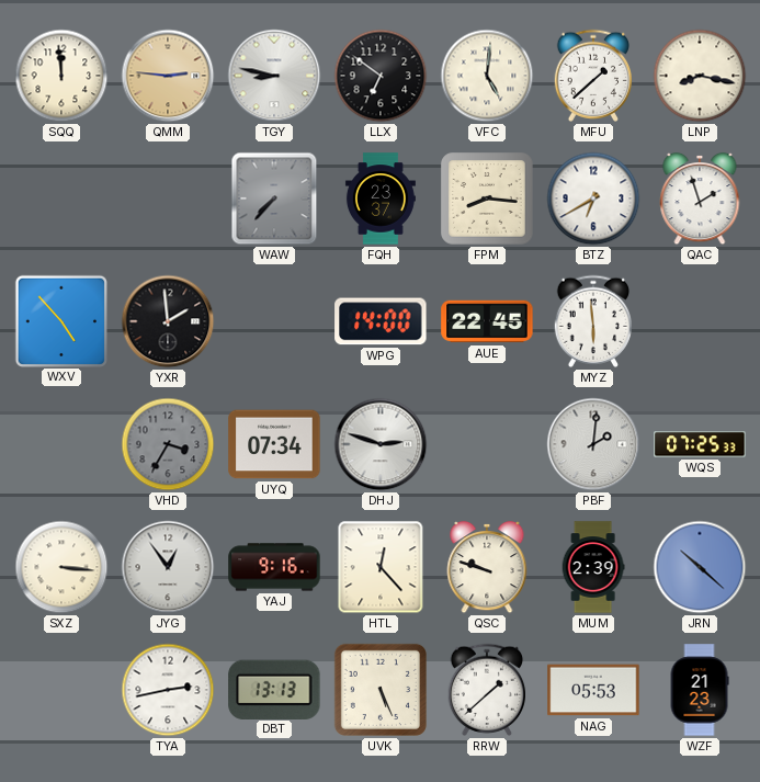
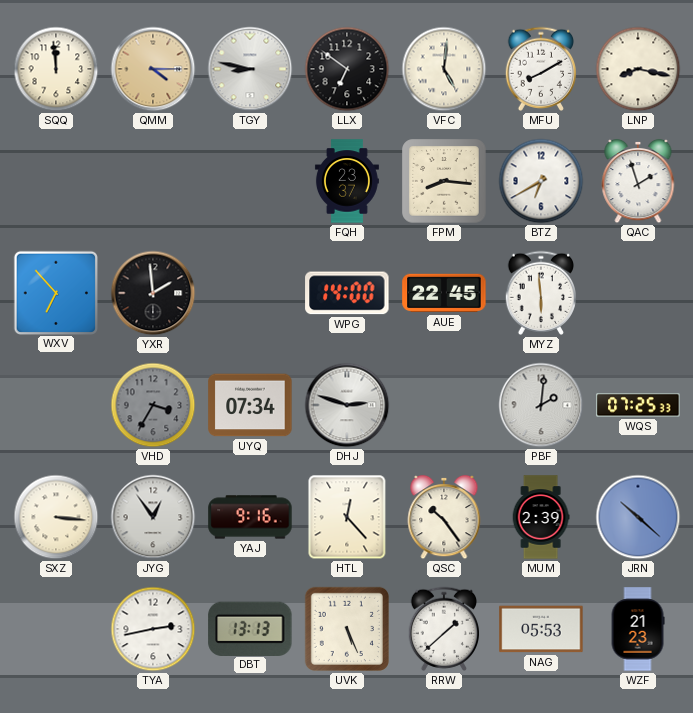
QMM: 2:46 -> 4:15 (153, 69)
MFU: 1:38 -> 8:10 (540, 69)
WAW: 7:37 -> none (274, 199)
WXV: 4:53 -> 6:53 (55, 292)
QSC: 9:48 -> 10:24 (444, 517)
